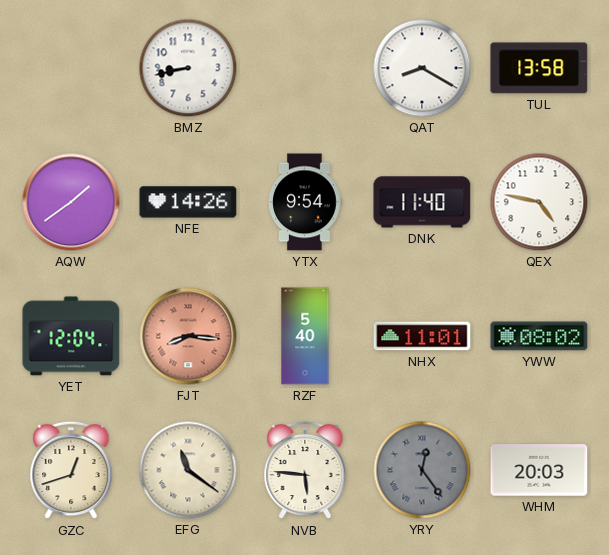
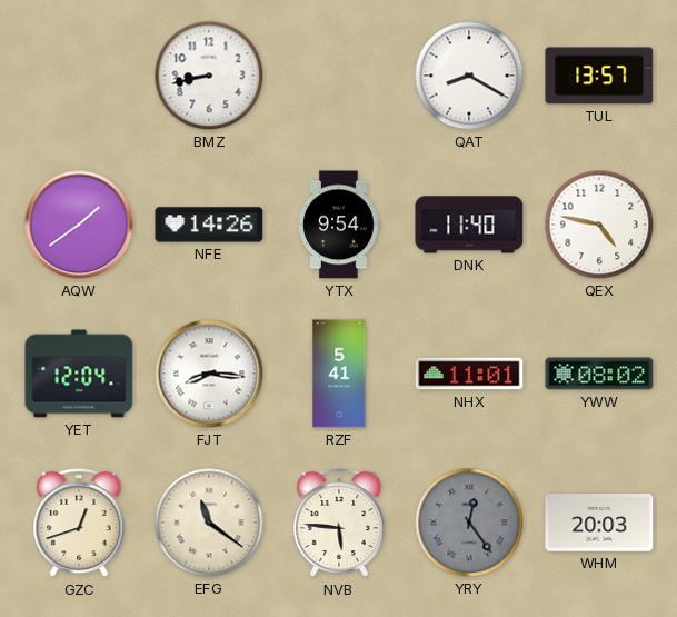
TUL: 13:58 -> 13:57 (599, 76)
FJT dial: salmon -> white (209, 374)
RZF: 5:40 -> 5:41 (339, 374)
